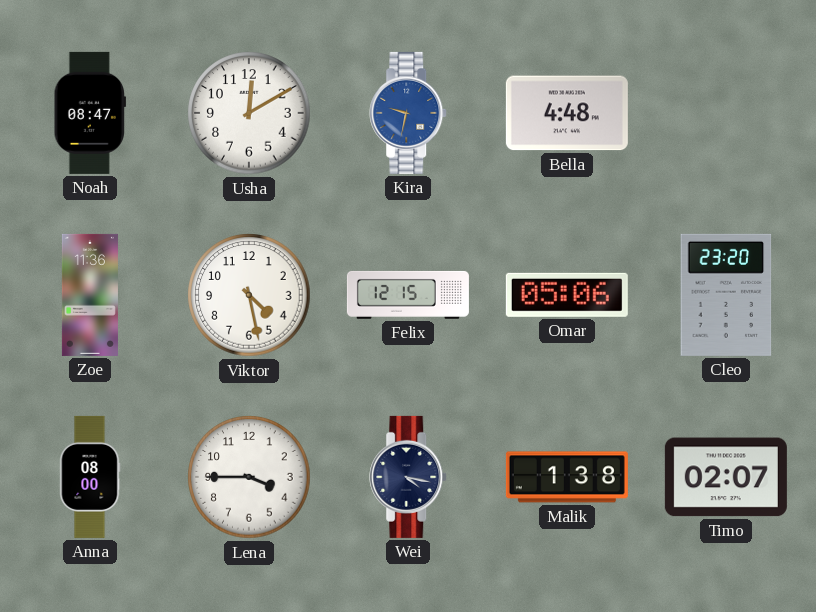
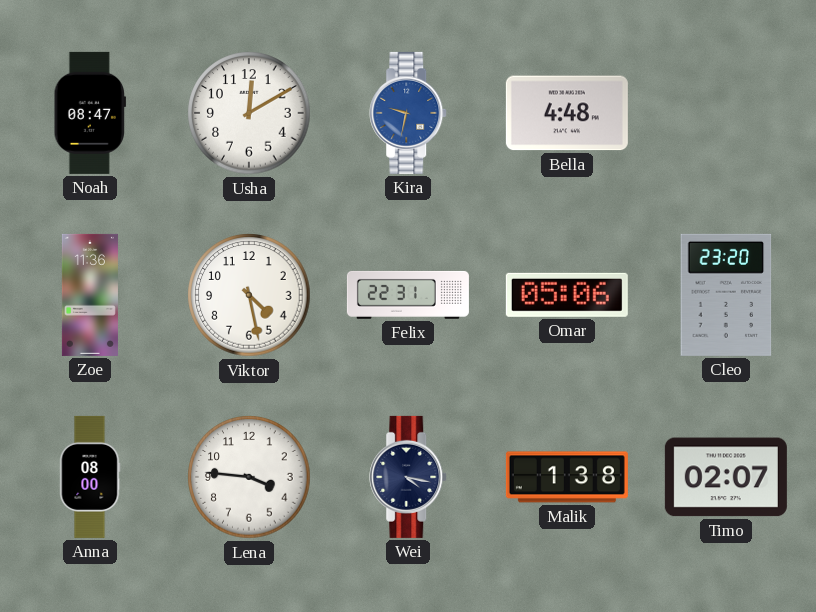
Felix: 12:15 -> 22:31 (408, 295)
Lena: 3:45 -> 3:46 (249, 477)
